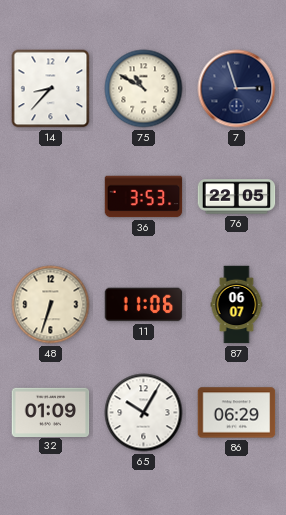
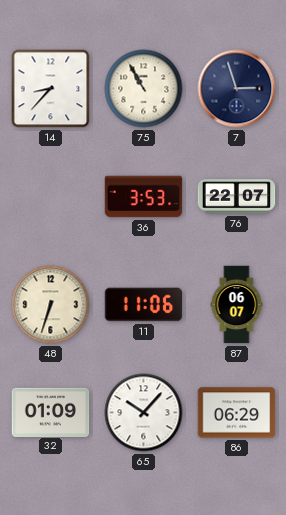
75: 10:50 -> 10:55 (144, 89)
76: 22:05 -> 22:07 (237, 197)
65: 10:05 -> 10:07 (144, 413)
